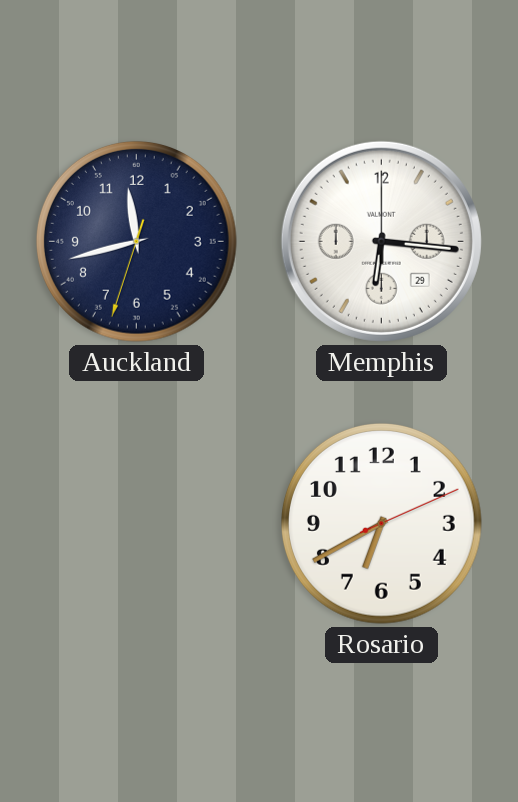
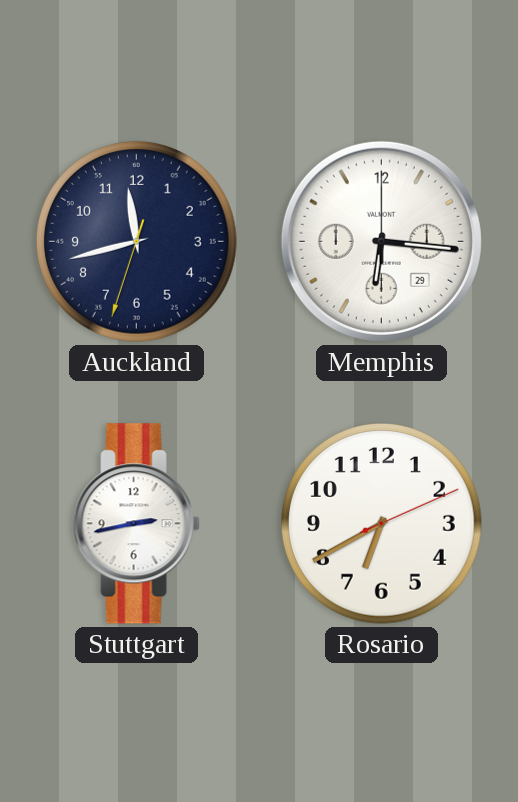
Stuttgart: none -> 2:43 (136, 524)
